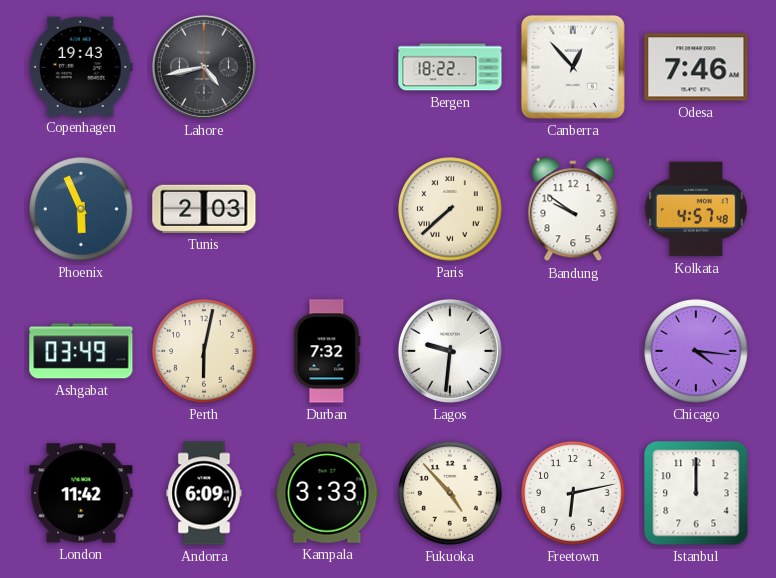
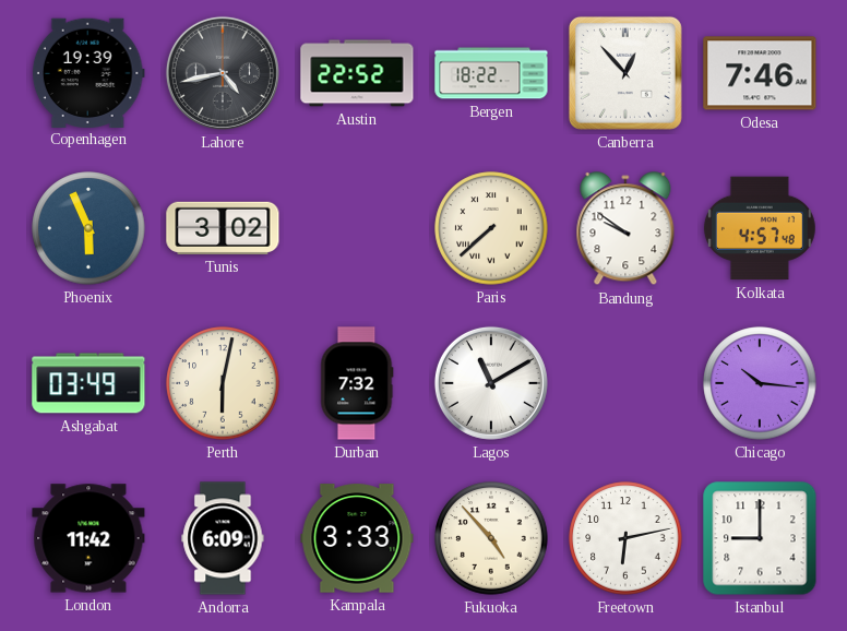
Copenhagen: 19:43 -> 19:39 (88, 72)
Austin: none -> 22:52 (357, 73)
Tunis: 2:03 -> 3:02 (223, 228)
Lagos: 9:31 -> 11:10 (491, 383)
Chicago: 4:16 -> 10:16 (760, 383)
Istanbul: 12:00 -> 9:00 (760, 538)
